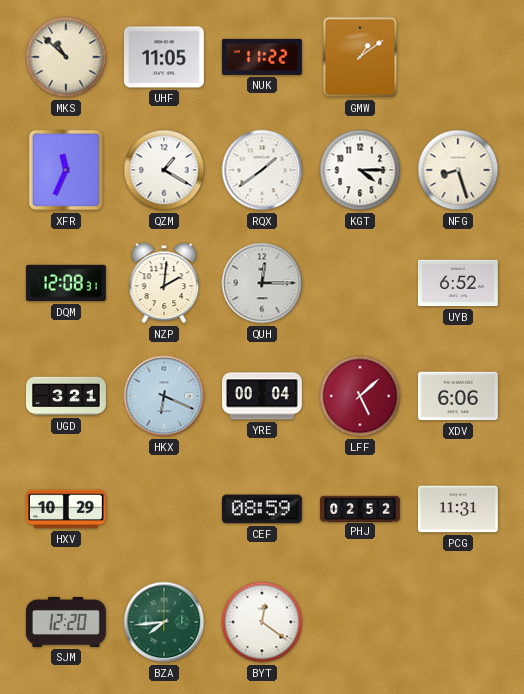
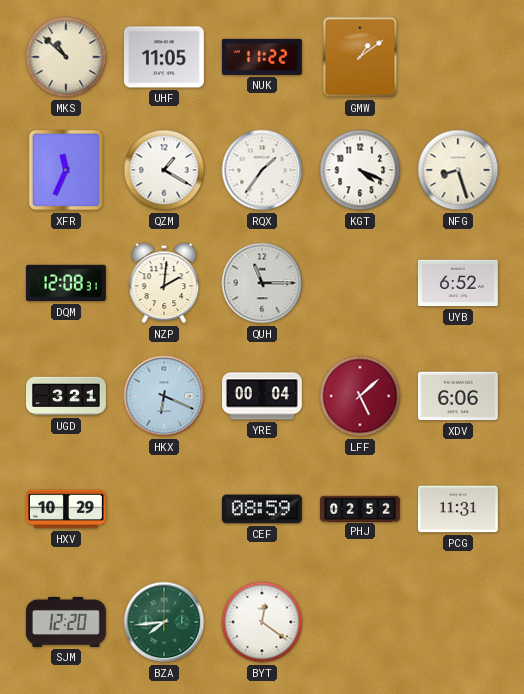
RQX: 1:39 -> 1:36 (262, 170)
KGT: 4:15 -> 4:19 (360, 170)
QUH: 12:15 -> 11:15 (262, 283)
